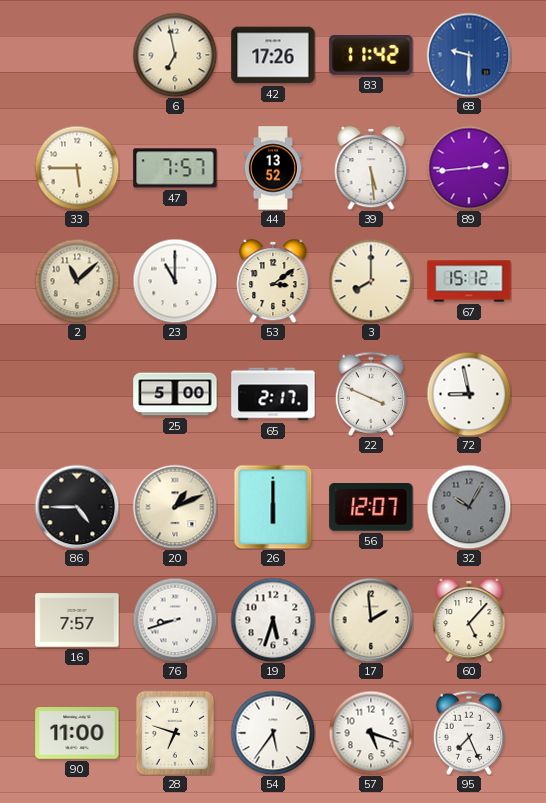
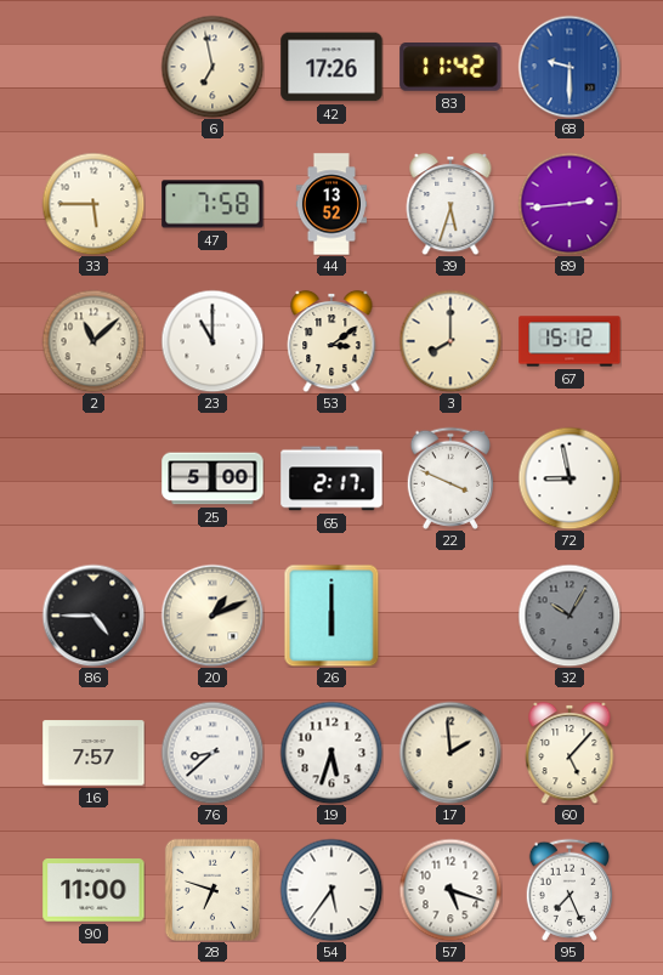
47: 7:57 -> 7:58 (212, 204)
39: 5:29 -> 5:33 (450, 204)
56: 12:07 -> none (371, 508)
76: 8:42 -> 8:38 (212, 753)
